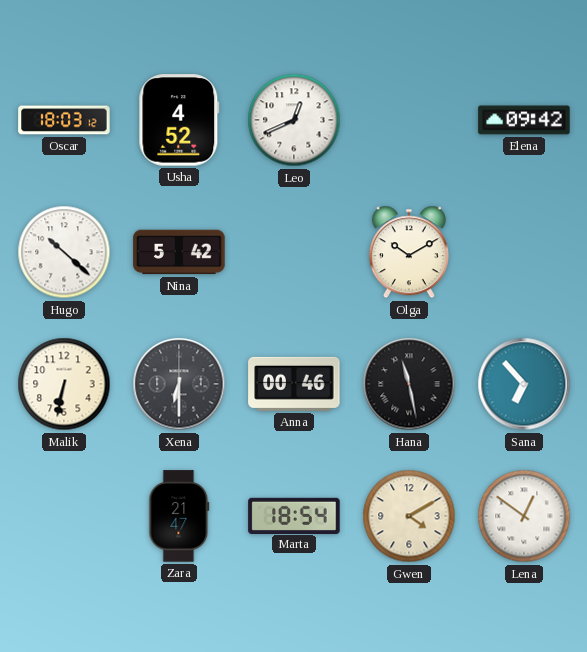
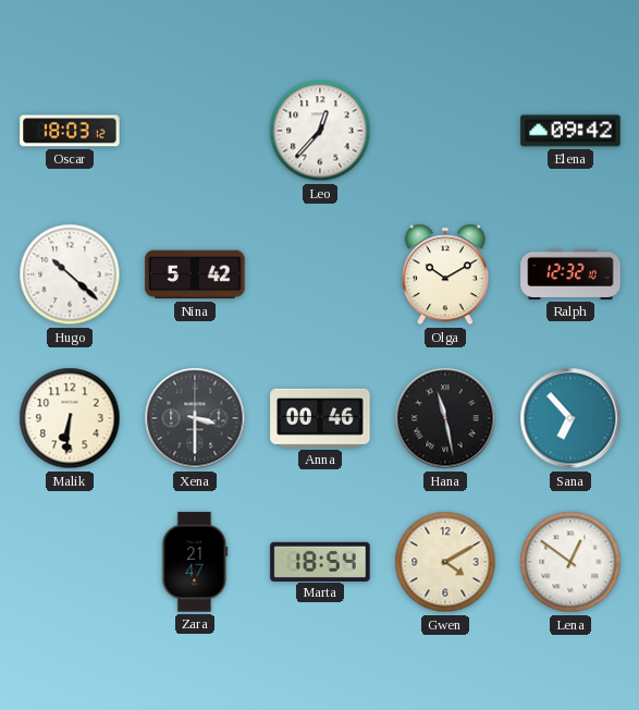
Usha: 4:52 -> none (179, 120)
Leo: 12:41 -> 12:37 (320, 131)
Ralph: none -> 12:32 (570, 274)
Malik: 6:32 -> 6:31 (70, 418)
Xena: 6:30 -> 3:30 (195, 418)
